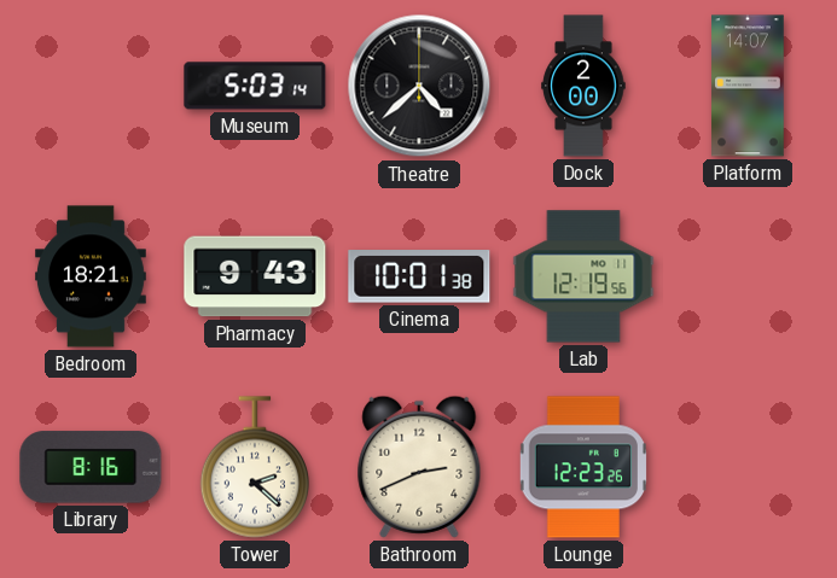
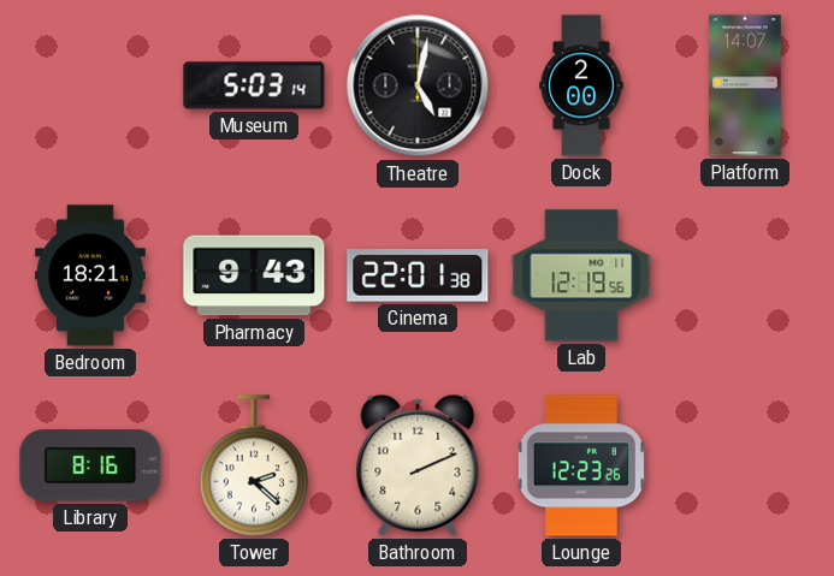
Theatre: 4:38 -> 5:02 (418, 85)
Cinema: 10:01 -> 22:01 (418, 275)
Bathroom: 2:41 -> 2:11 (418, 465)
